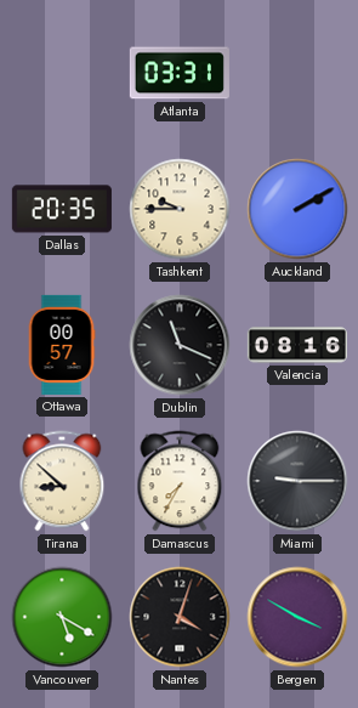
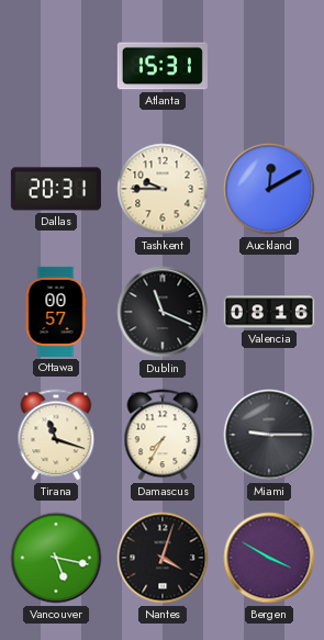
Atlanta: 03:31 -> 15:31 (163, 66)
Dallas: 20:35 -> 20:31 (56, 189)
Auckland: 2:10 -> 12:10 (269, 189)
Tirana: 8:52 -> 11:18 (56, 435)
Vancouver: 5:20 -> 5:17 (56, 558)
